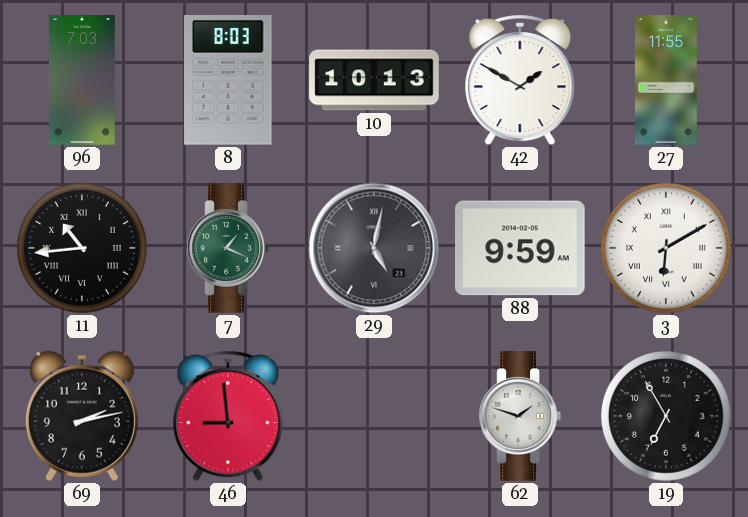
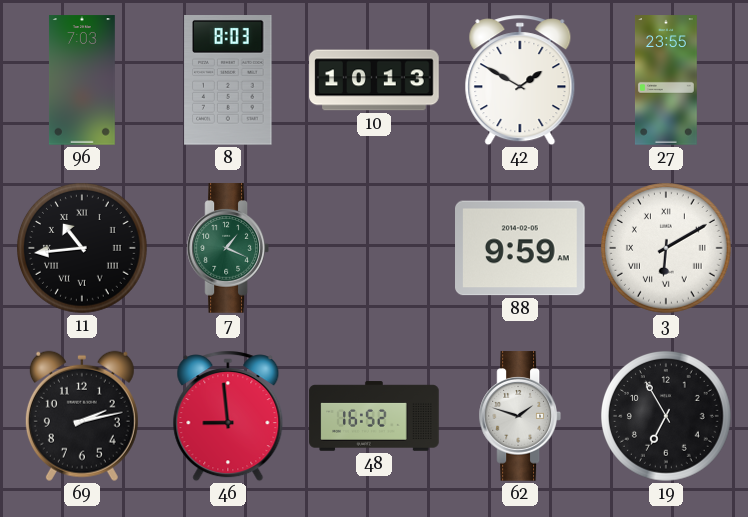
27: 11:55 -> 23:55 (666, 80)
29: 5:02 -> none (374, 248)
48: none -> 16:52 (374, 416)
